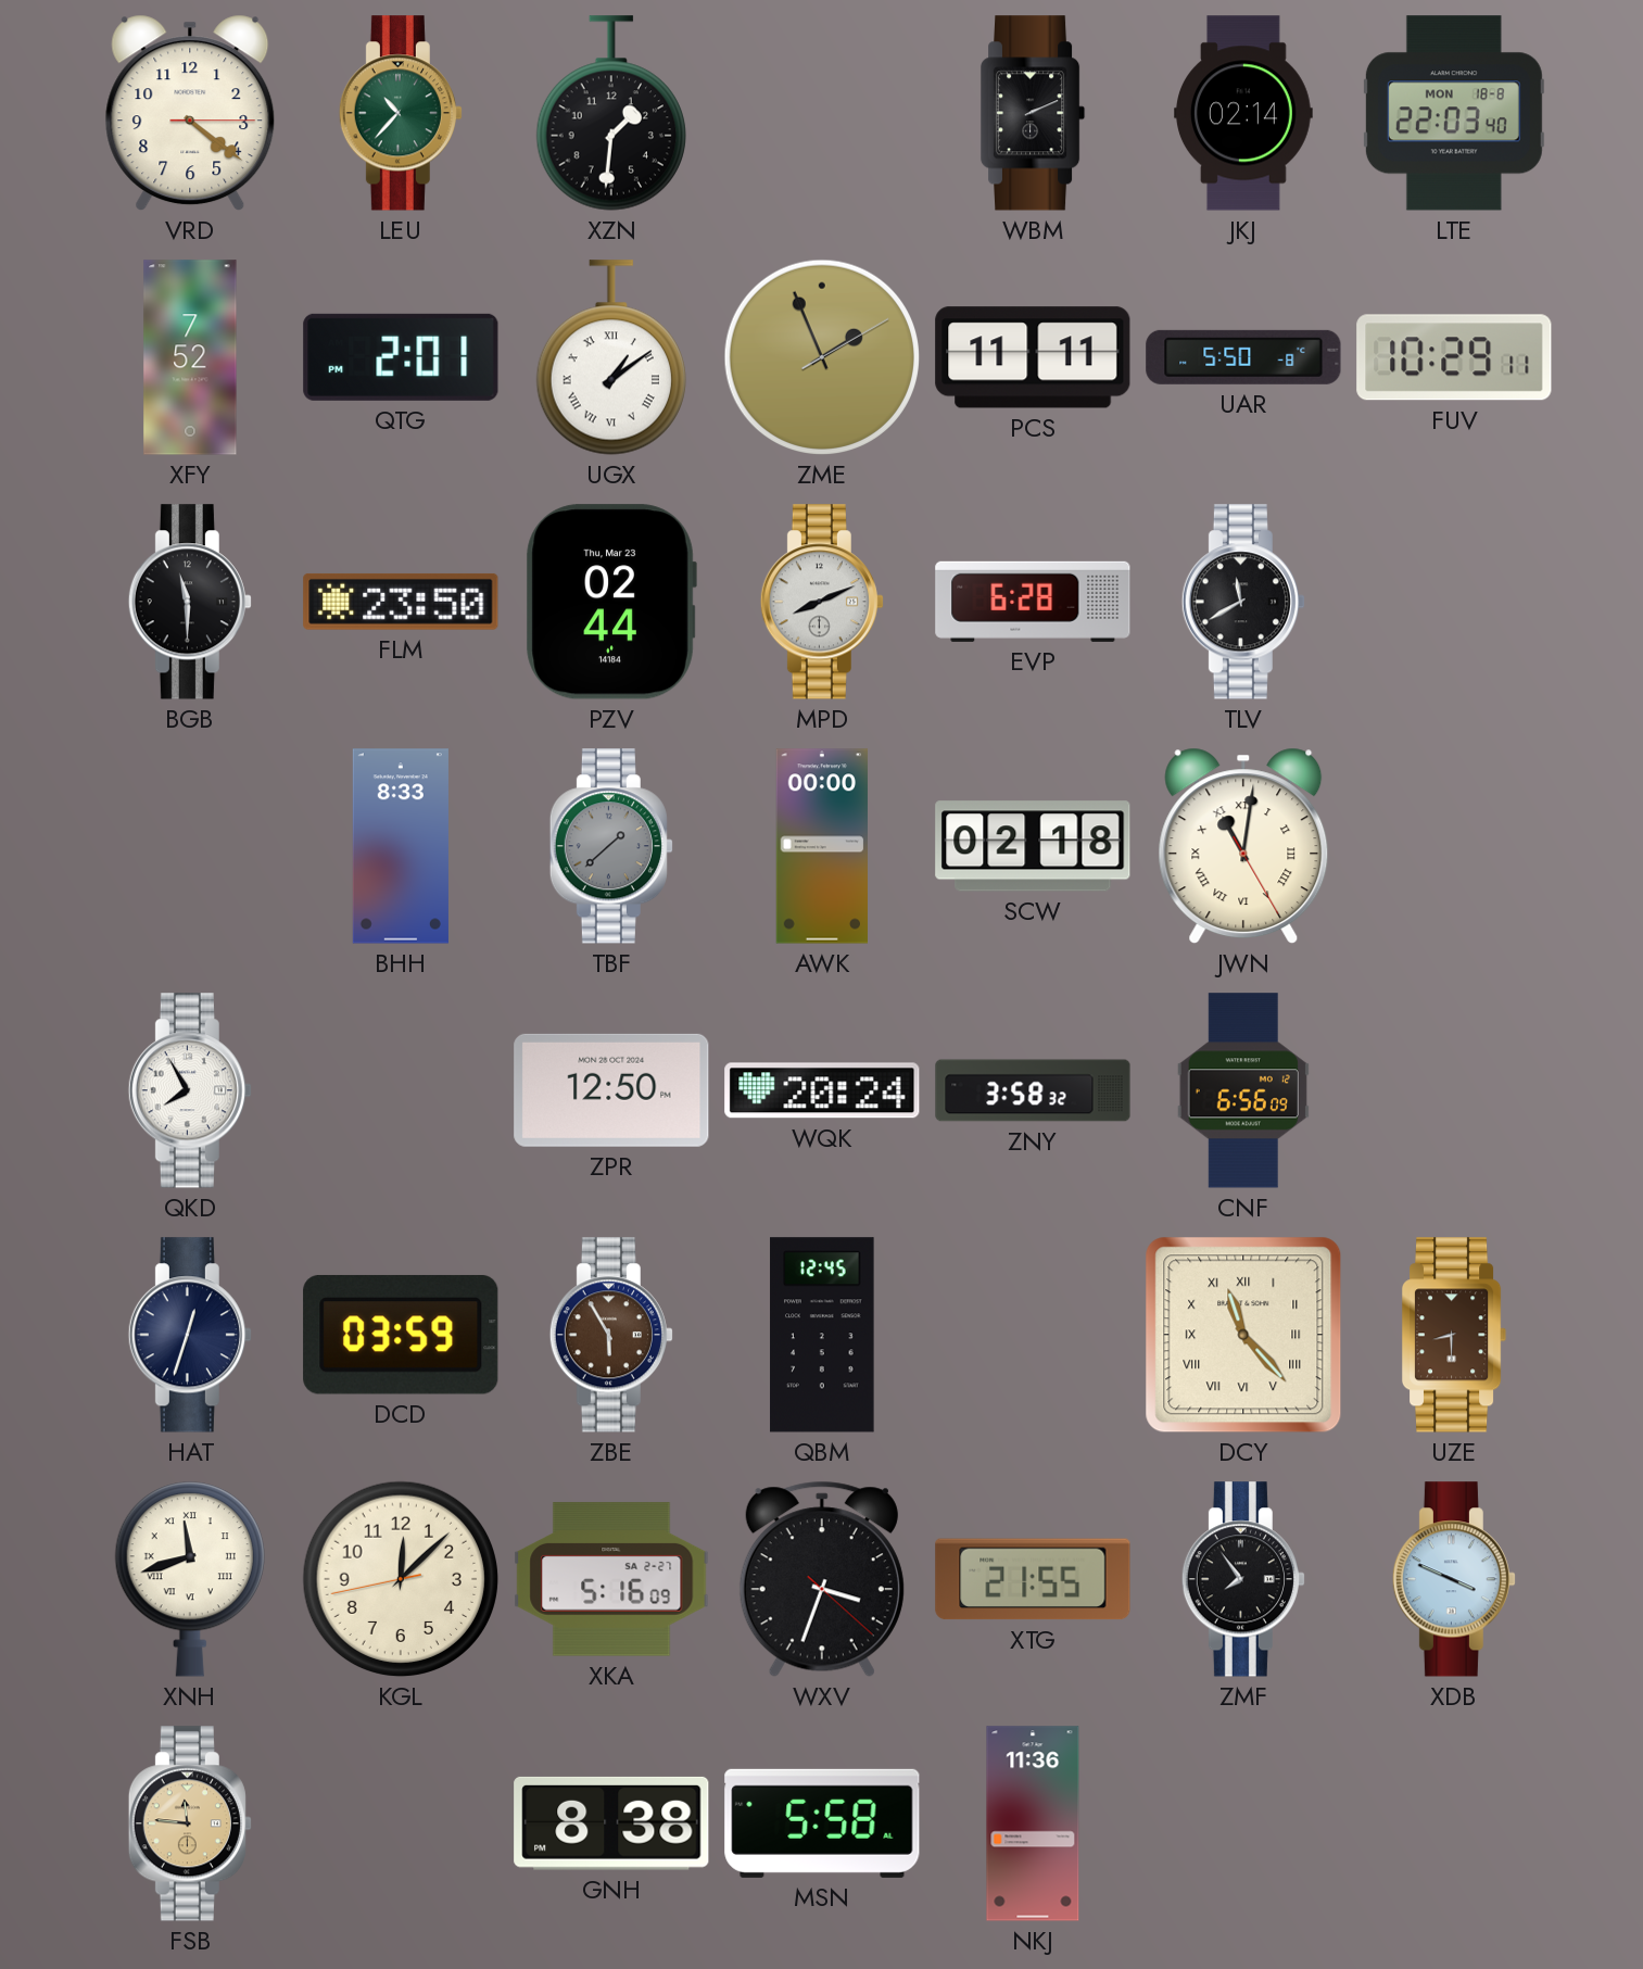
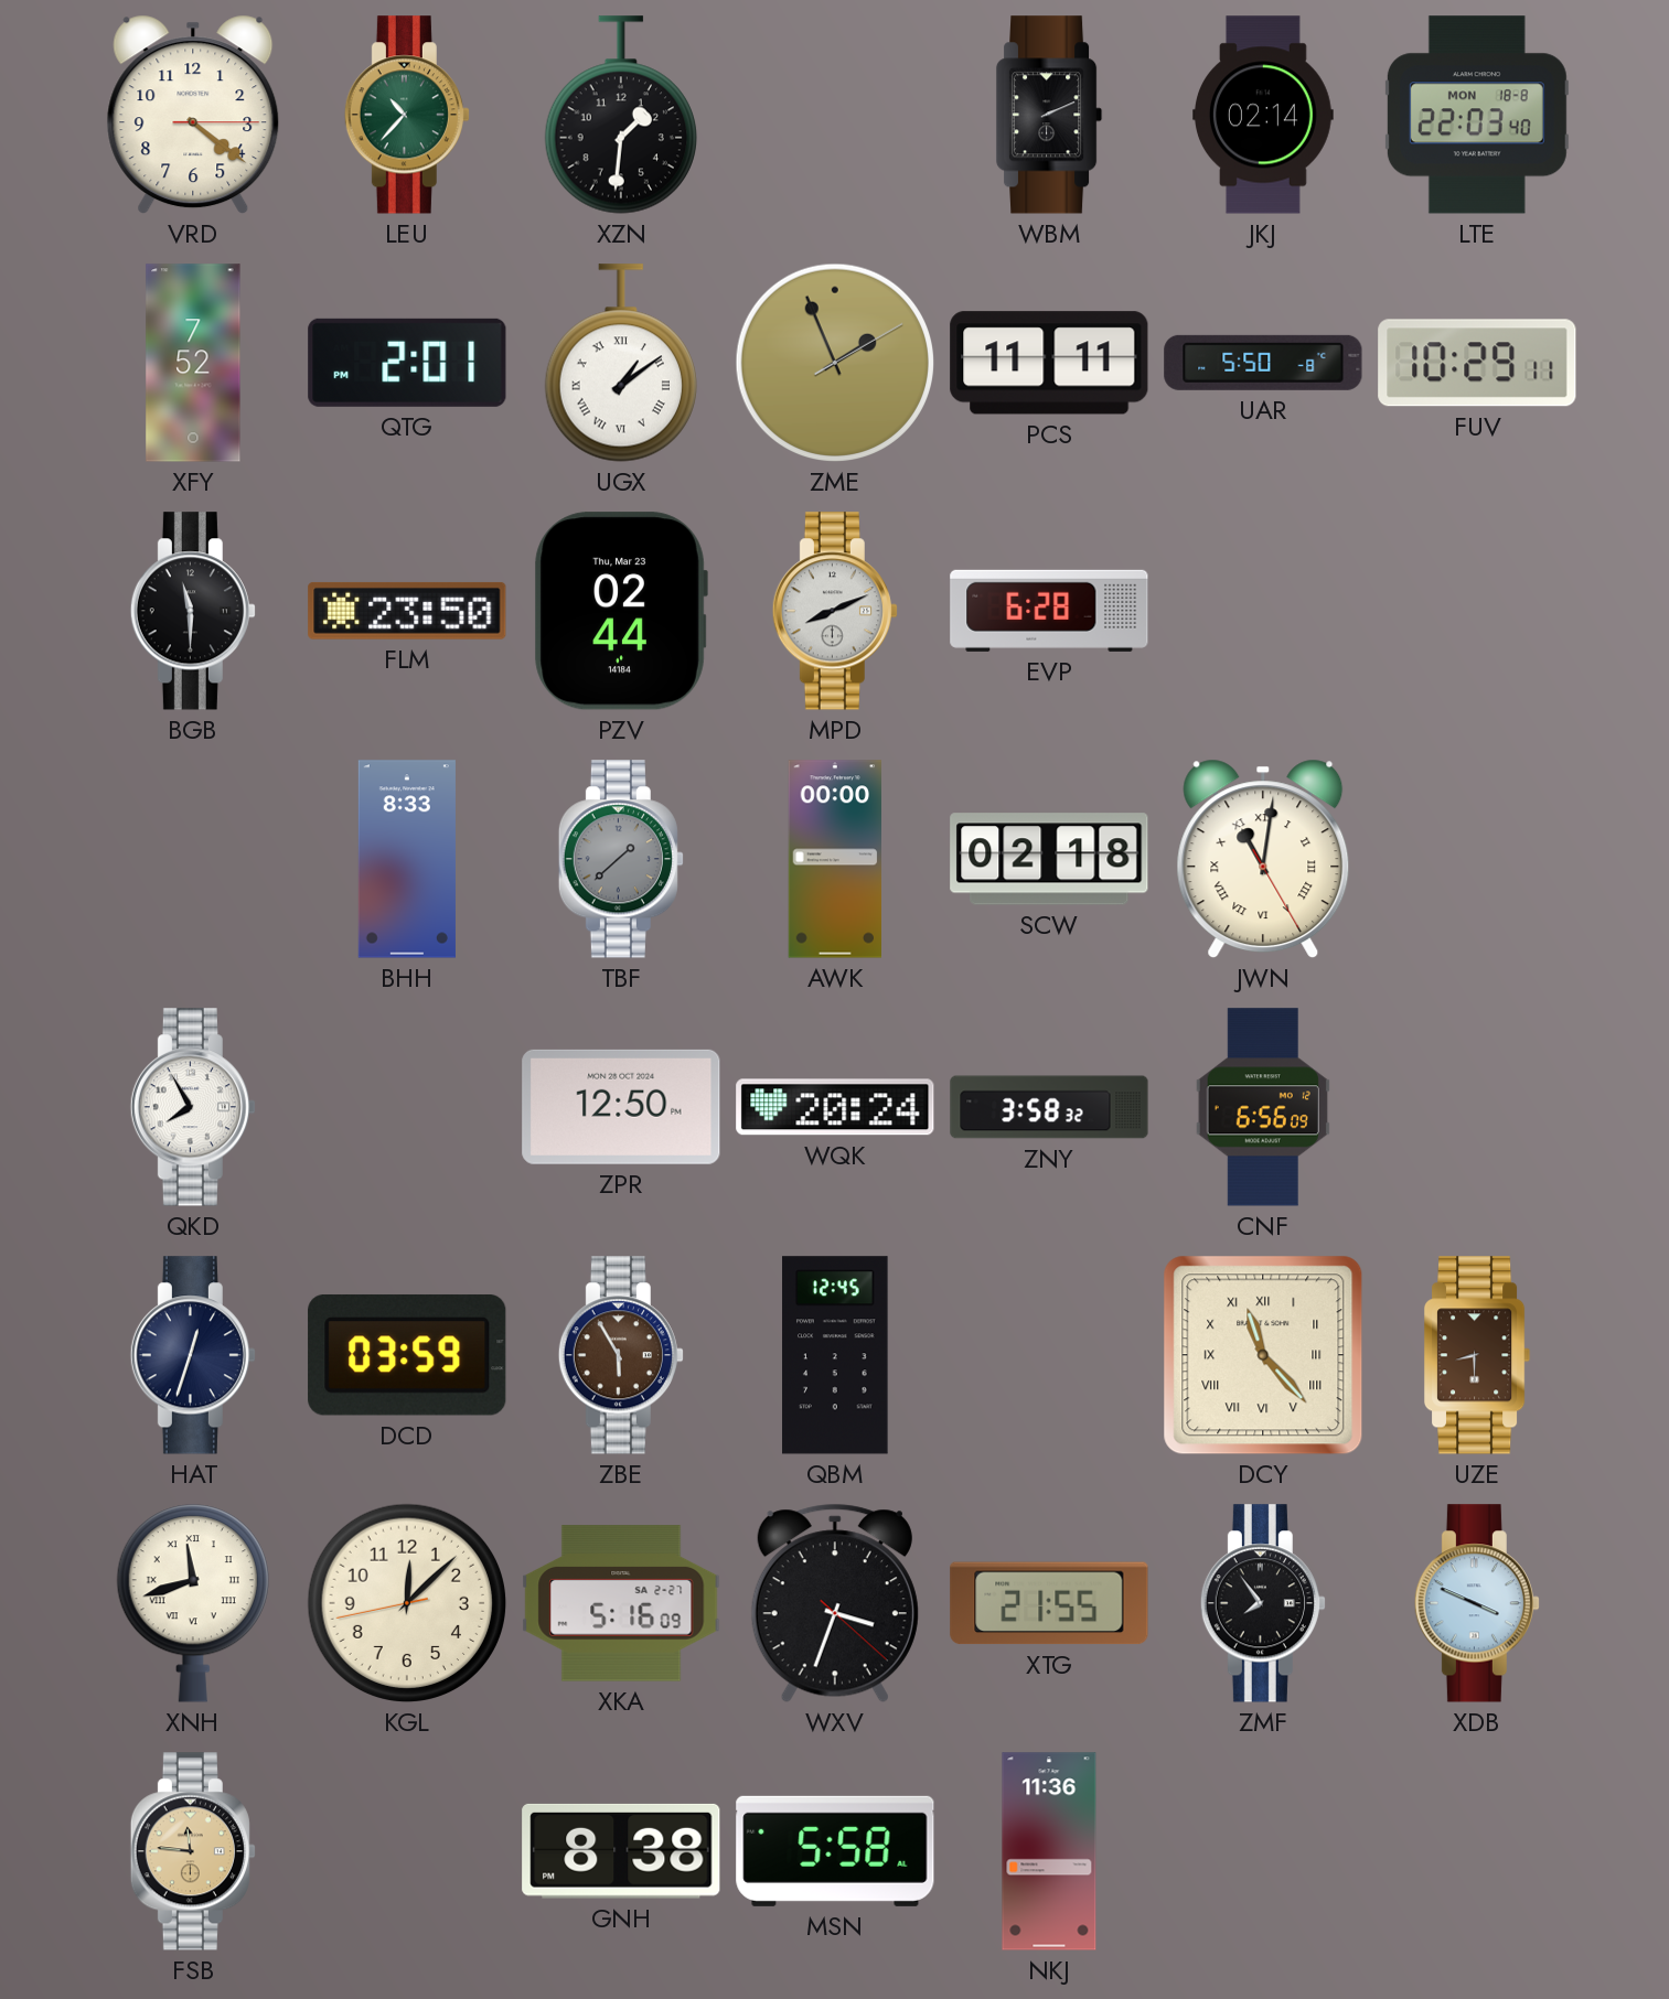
TLV: 11:40 -> none (1243, 602)
